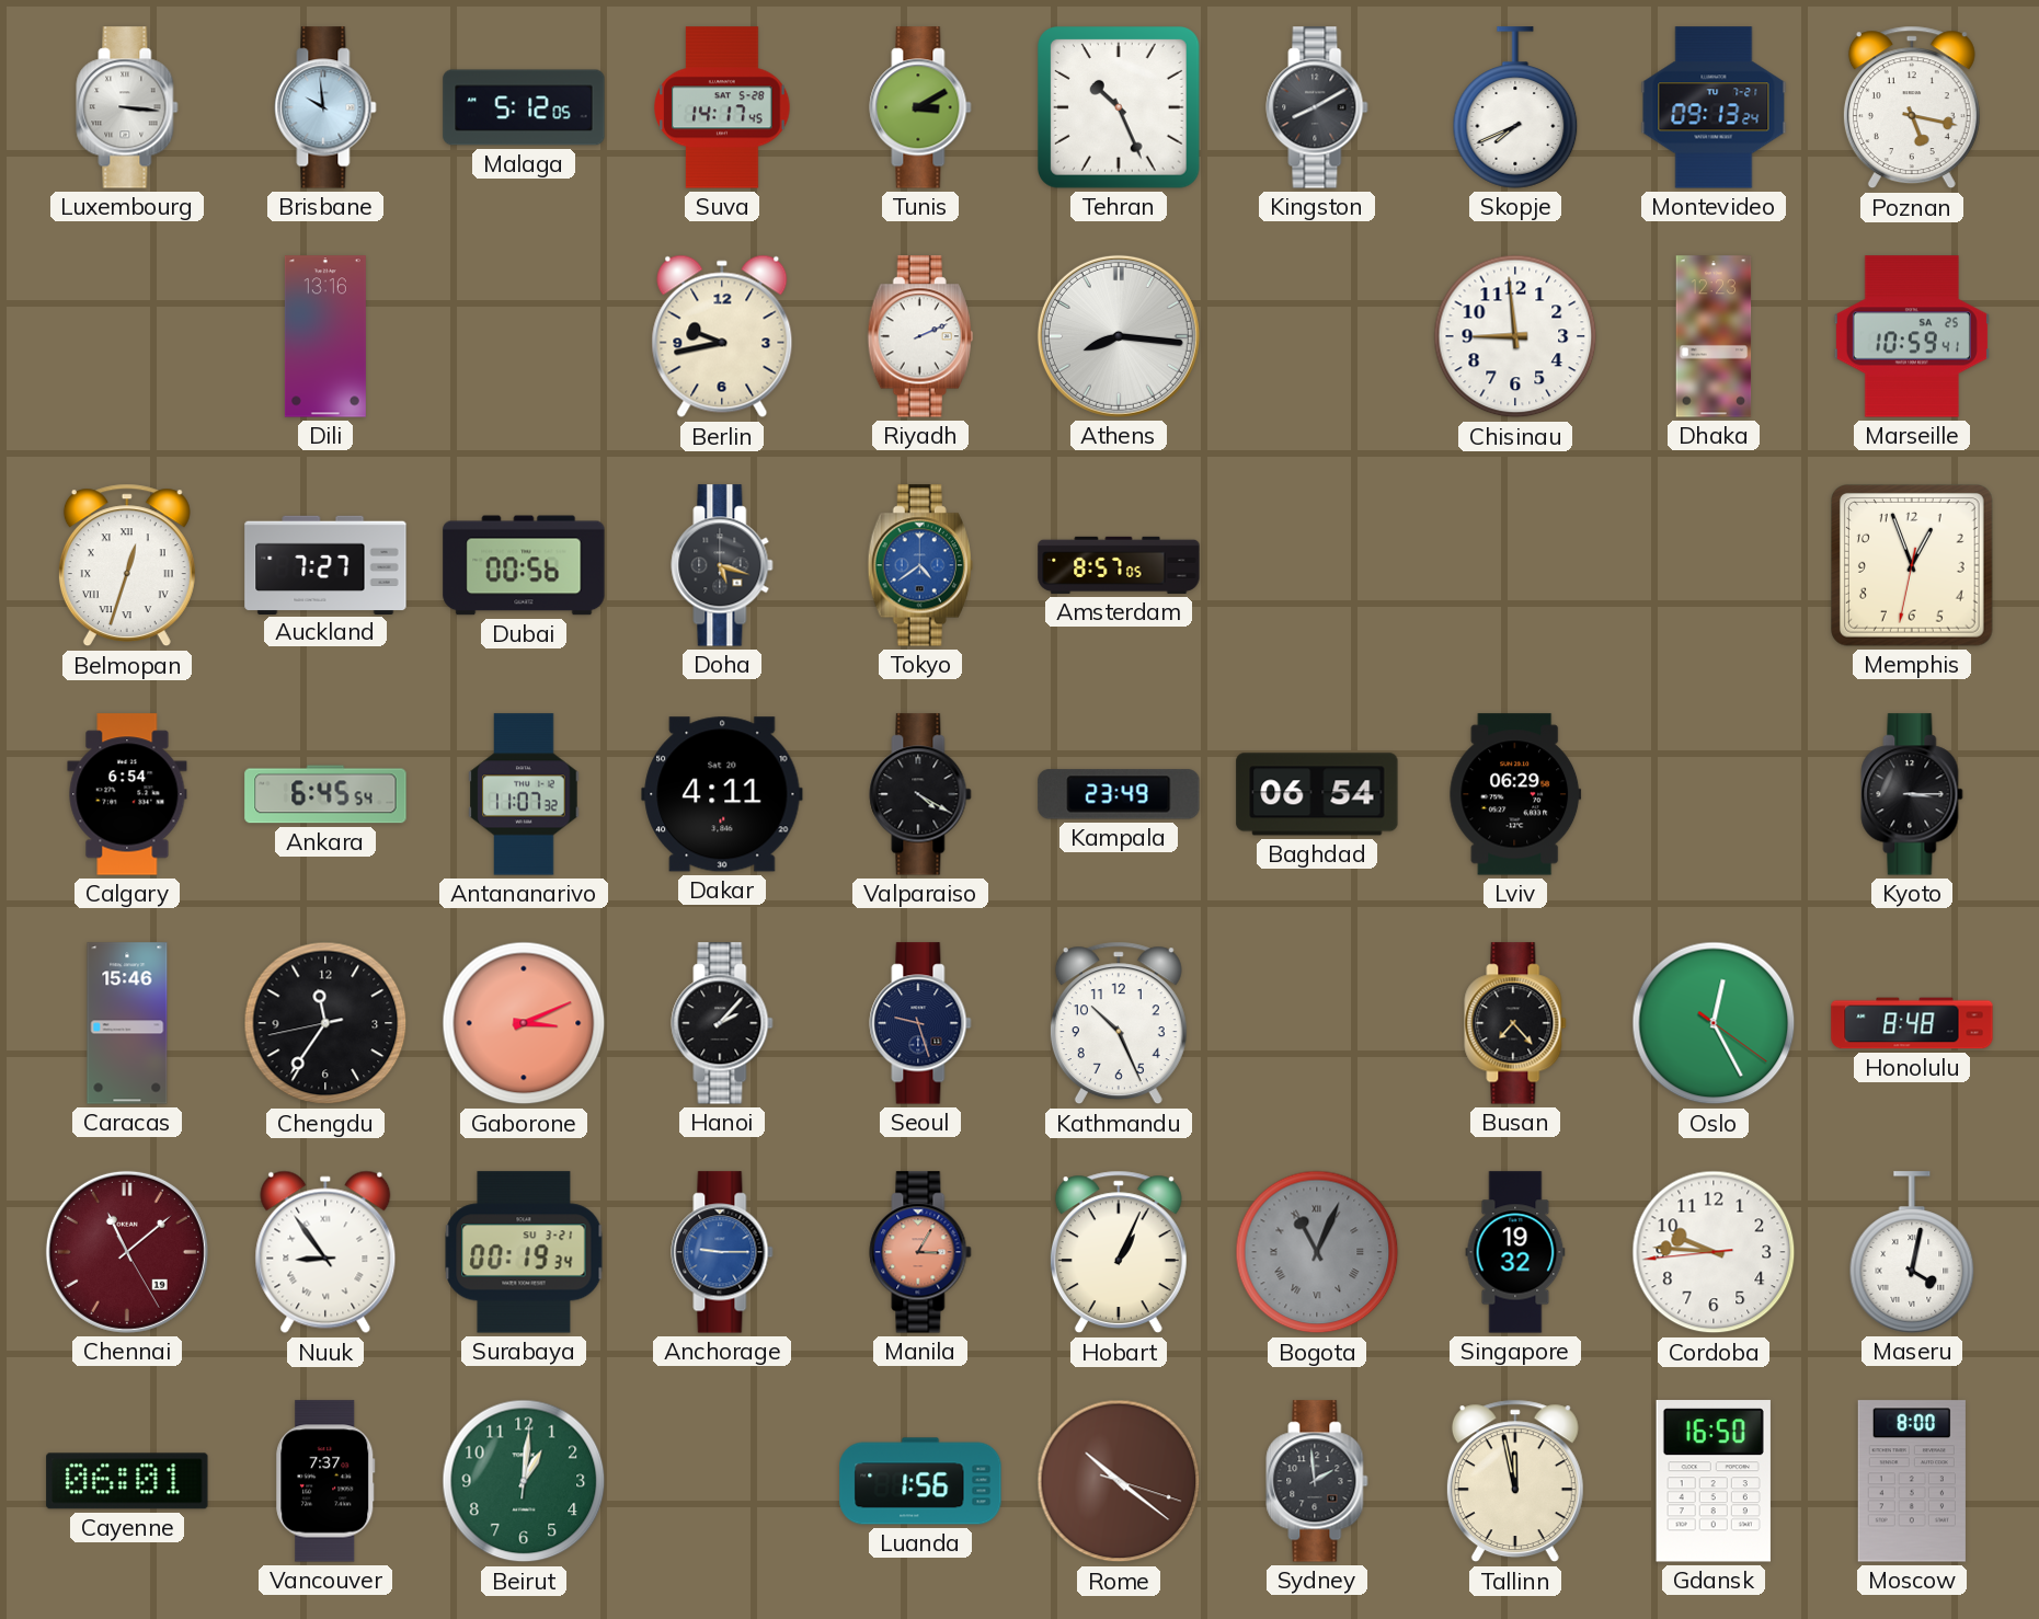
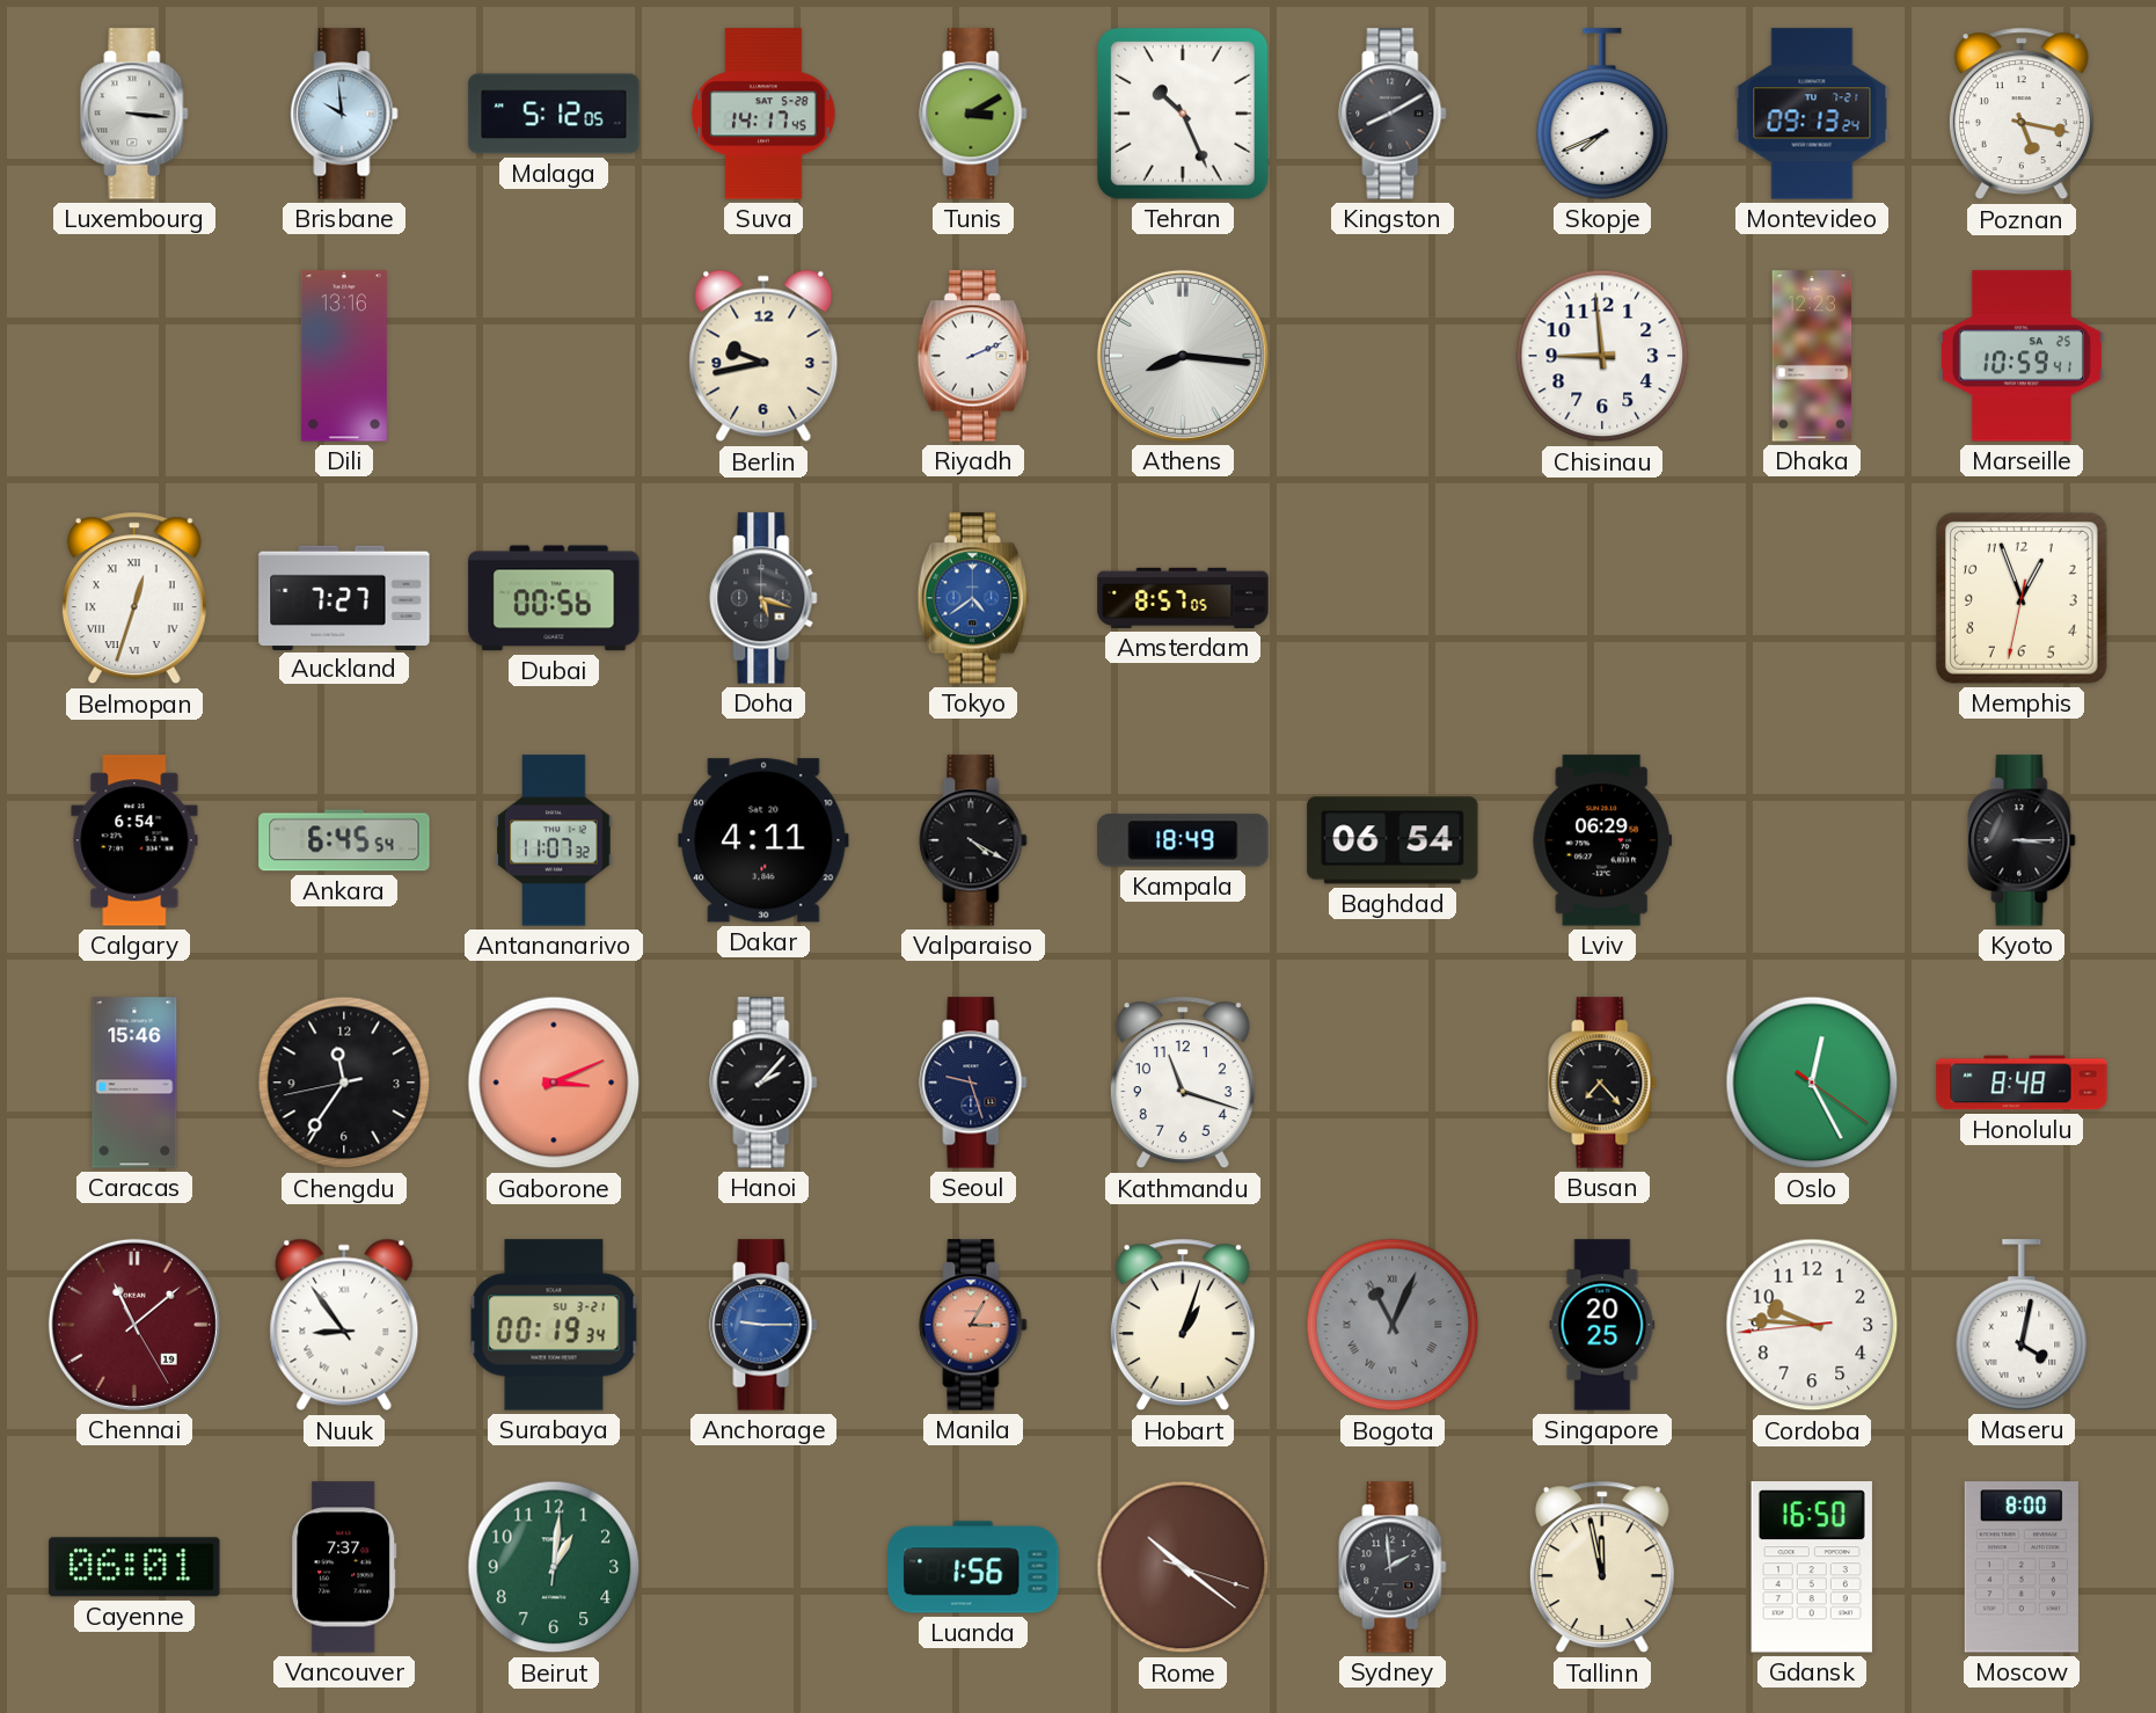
Kampala: 23:49 -> 18:49 (1183, 840)
Kathmandu: 10:26 -> 11:18 (1183, 1083)
Hobart: 1:04 -> 1:03 (1183, 1325)
Singapore: 19:32 -> 20:25 (1602, 1325)
